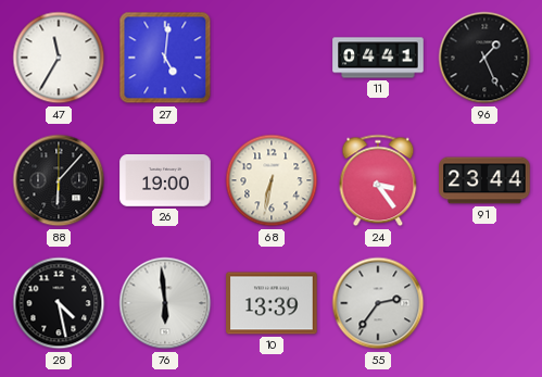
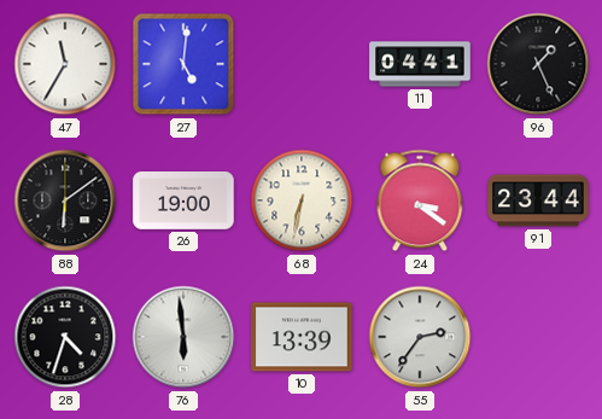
88: 6:07 -> 6:09 (65, 200)
24: 3:24 -> 3:21 (420, 200)
28: 4:28 -> 4:33 (65, 337)
